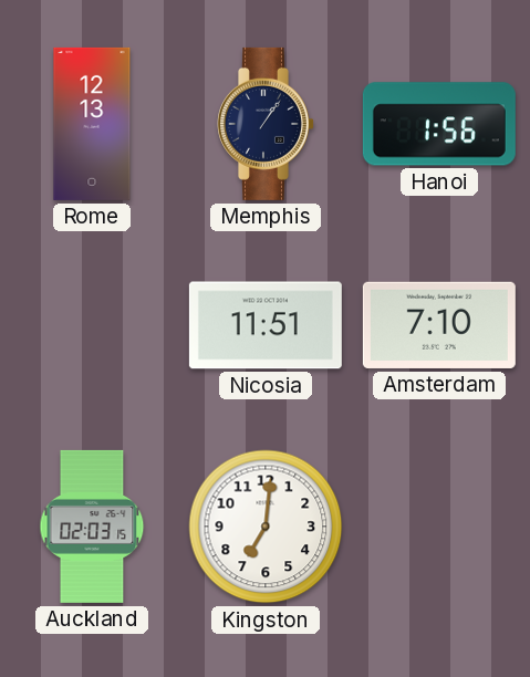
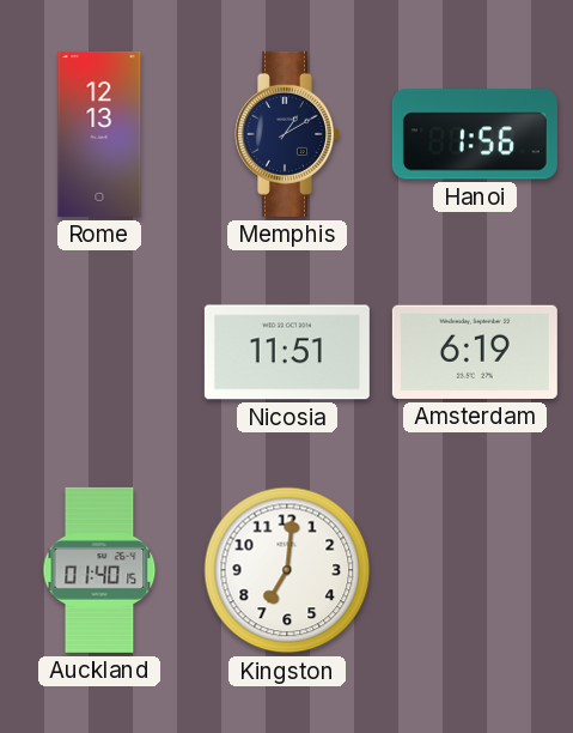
Memphis: 1:06 -> 1:10 (288, 134)
Amsterdam: 7:10 -> 6:19 (475, 352)
Auckland: 02:03 -> 01:40 (99, 570)
